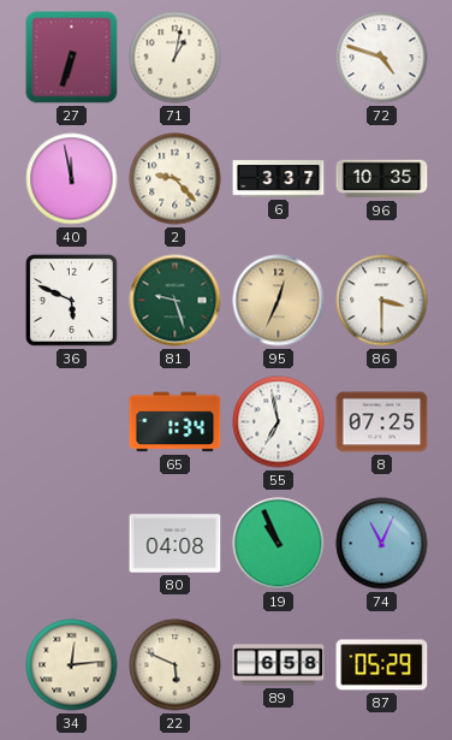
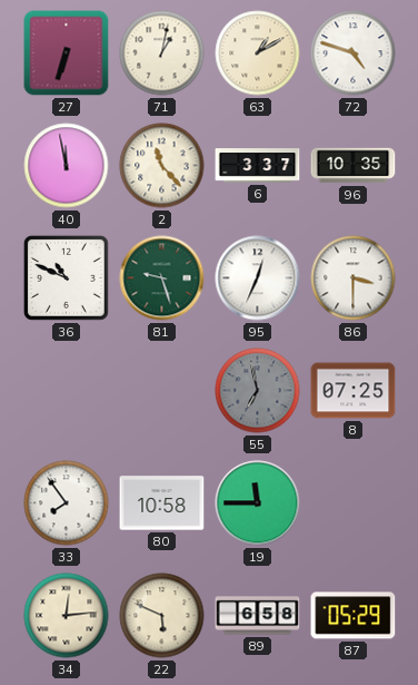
63: none -> 1:10 (258, 53)
2: 9:23 -> 11:23 (162, 166)
36: 5:49 -> 10:49 (66, 277)
95 dial: champagne -> white (258, 278)
65: 1:34 -> none (176, 422)
55 dial: white -> grey (258, 391)
33: none -> 7:54 (67, 503)
80: 04:08 -> 10:58 (162, 503)
19: 10:56 -> 11:45 (258, 503)
74: 11:04 -> none (382, 544)
